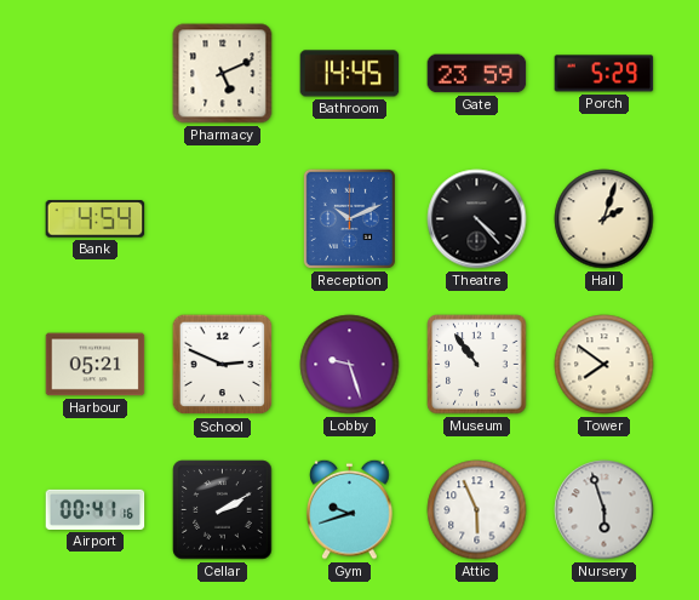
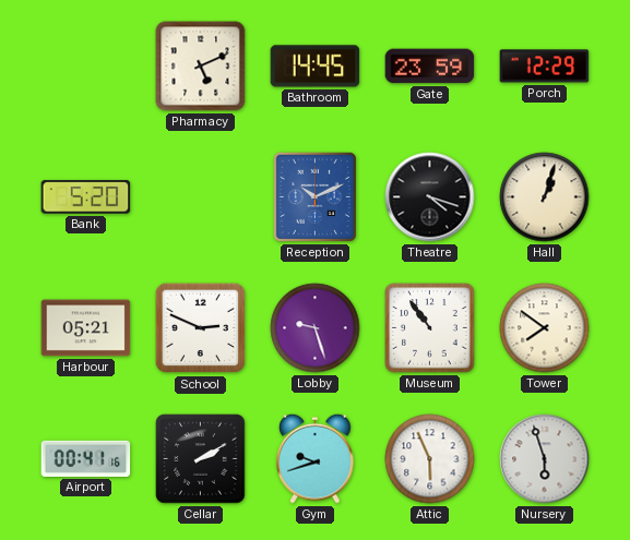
Porch: 5:29 -> 12:29 (545, 67)
Bank: 4:54 -> 5:20 (86, 197)
Theatre: 4:23 -> 4:18 (430, 197)
Hall: 2:03 -> 1:03 (545, 197)
